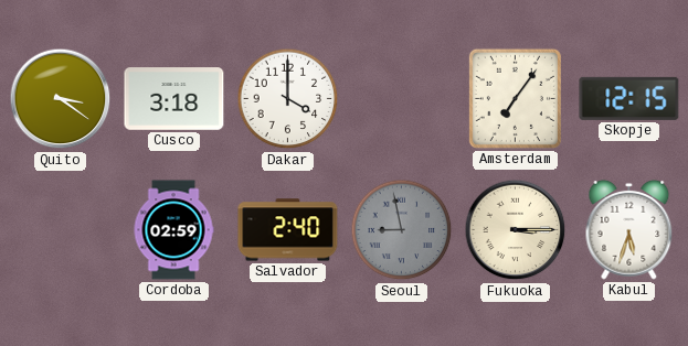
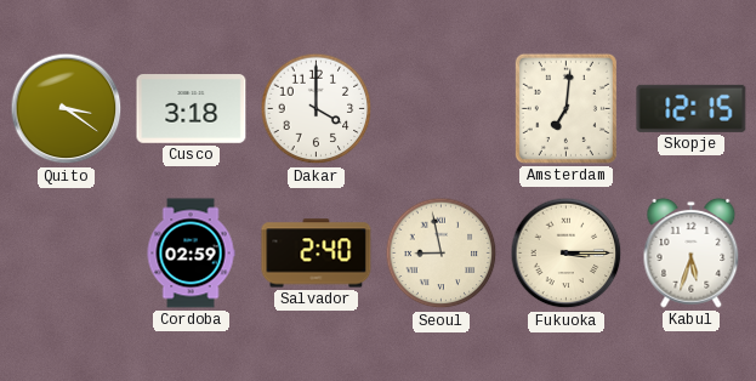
Amsterdam: 7:06 -> 7:01 (565, 108)
Seoul dial: grey -> cream (442, 254)
